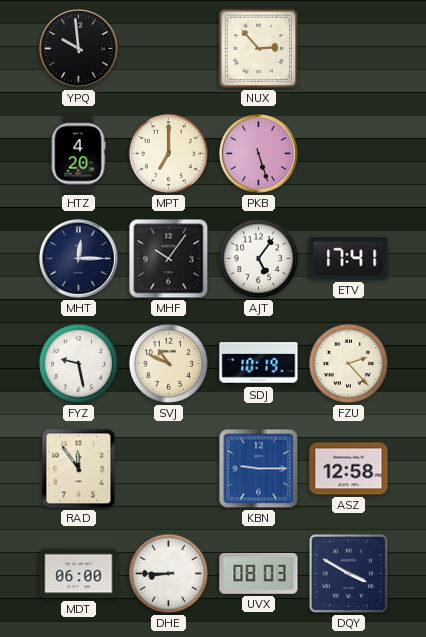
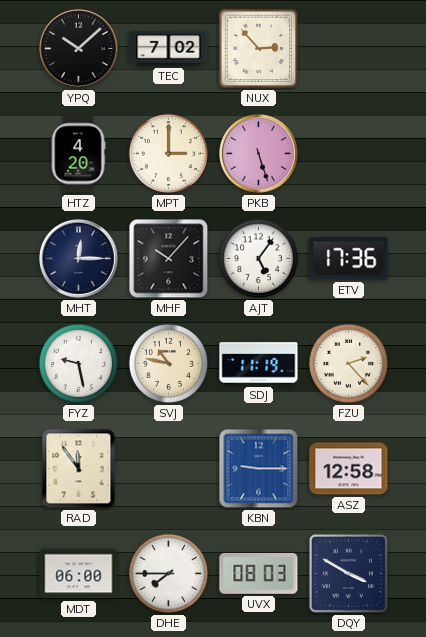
YPQ: 9:59 -> 10:08 (79, 49)
TEC: none -> 7:02 (169, 49)
MPT: 7:00 -> 3:00 (168, 153)
MHF: 10:06 -> 10:07 (169, 259)
ETV: 17:41 -> 17:36 (349, 259)
SVJ: 10:49 -> 10:47 (168, 363)
SDJ: 10:19 -> 11:19 (259, 364)
DHE: 8:45 -> 7:45 (168, 573)
